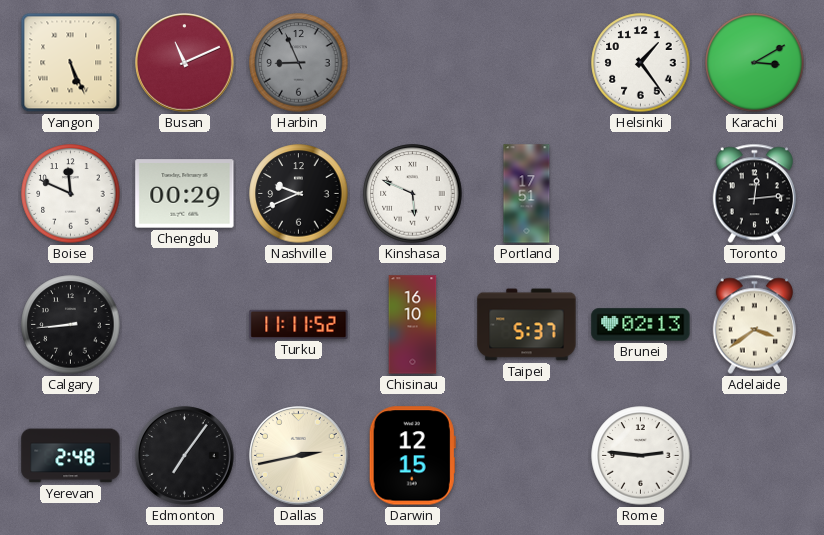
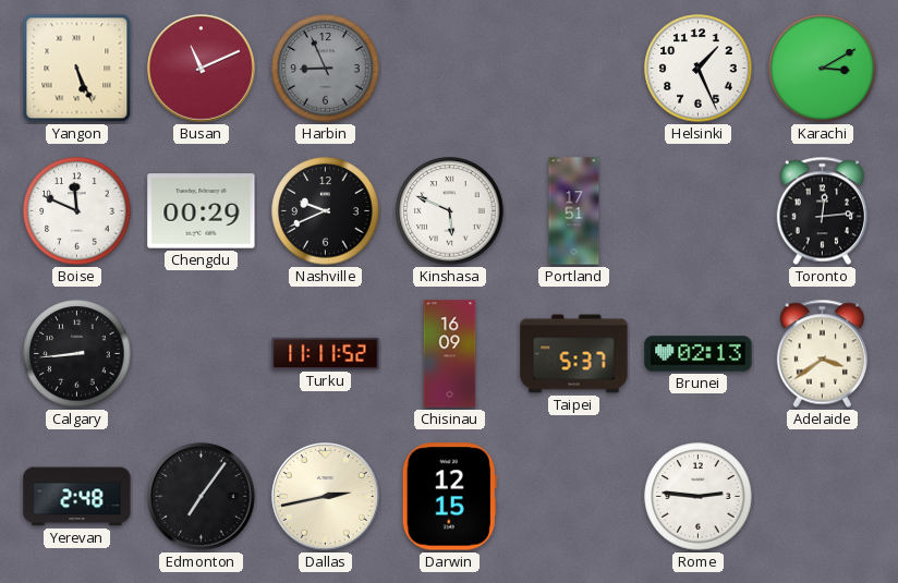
Helsinki: 1:24 -> 1:26 (699, 69)
Chisinau: 16:10 -> 16:09 (450, 354)
